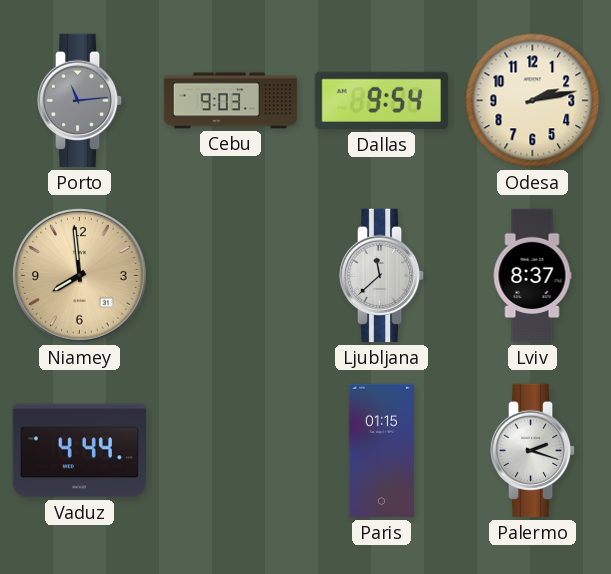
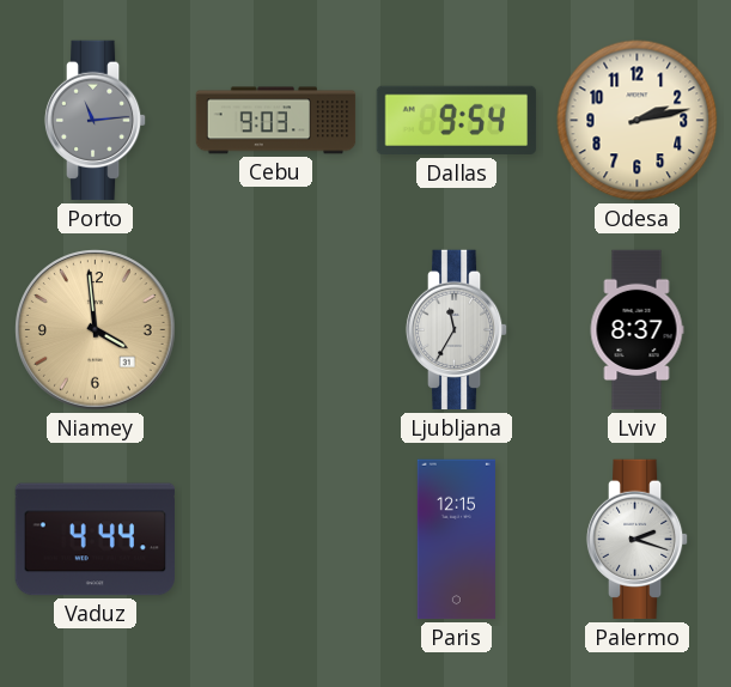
Niamey: 7:59 -> 3:59 (96, 330)
Ljubljana: 11:38 -> 11:35 (457, 330)
Paris: 01:15 -> 12:15 (456, 540)
